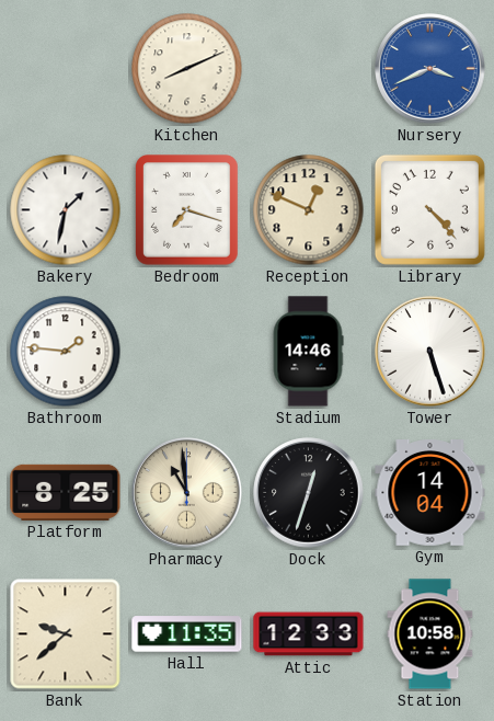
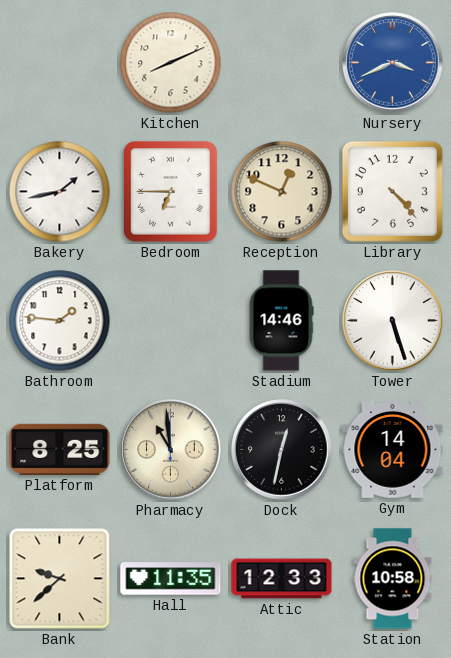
Bakery: 1:32 -> 1:43 (60, 192)
Bedroom: 7:18 -> 6:45 (171, 192)
Dock: 12:33 -> 12:32 (282, 450)
